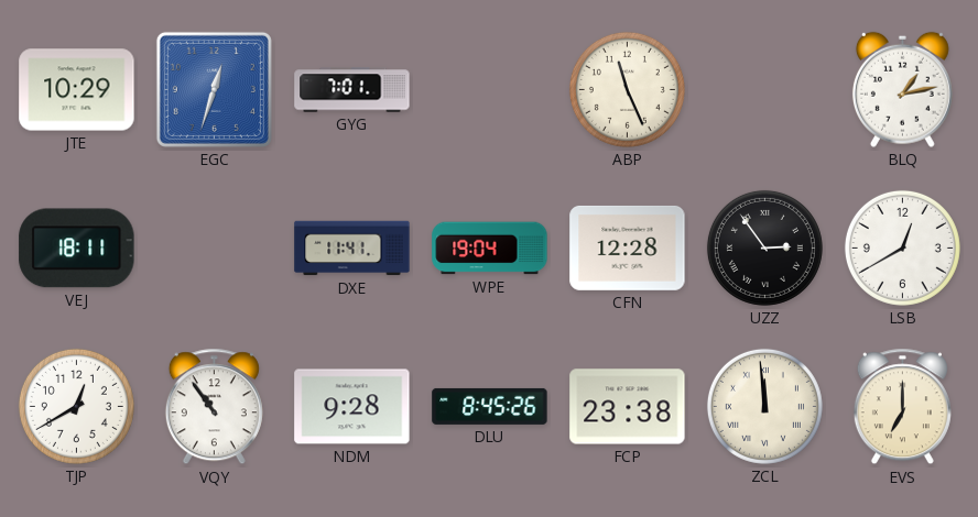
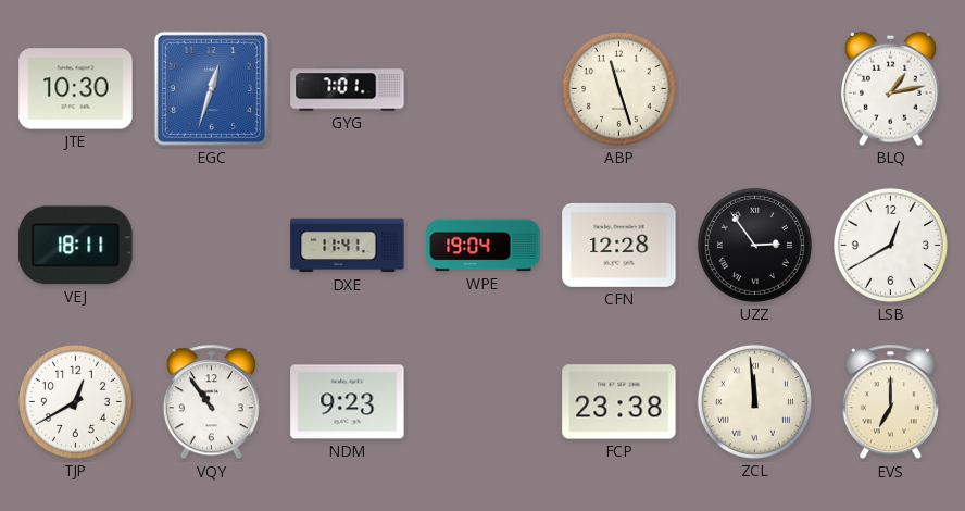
JTE: 10:29 -> 10:30 (76, 89)
ABP: 11:26 -> 11:27 (618, 88)
NDM: 9:28 -> 9:23 (348, 402)
DLU: 8:45 -> none (490, 406)
